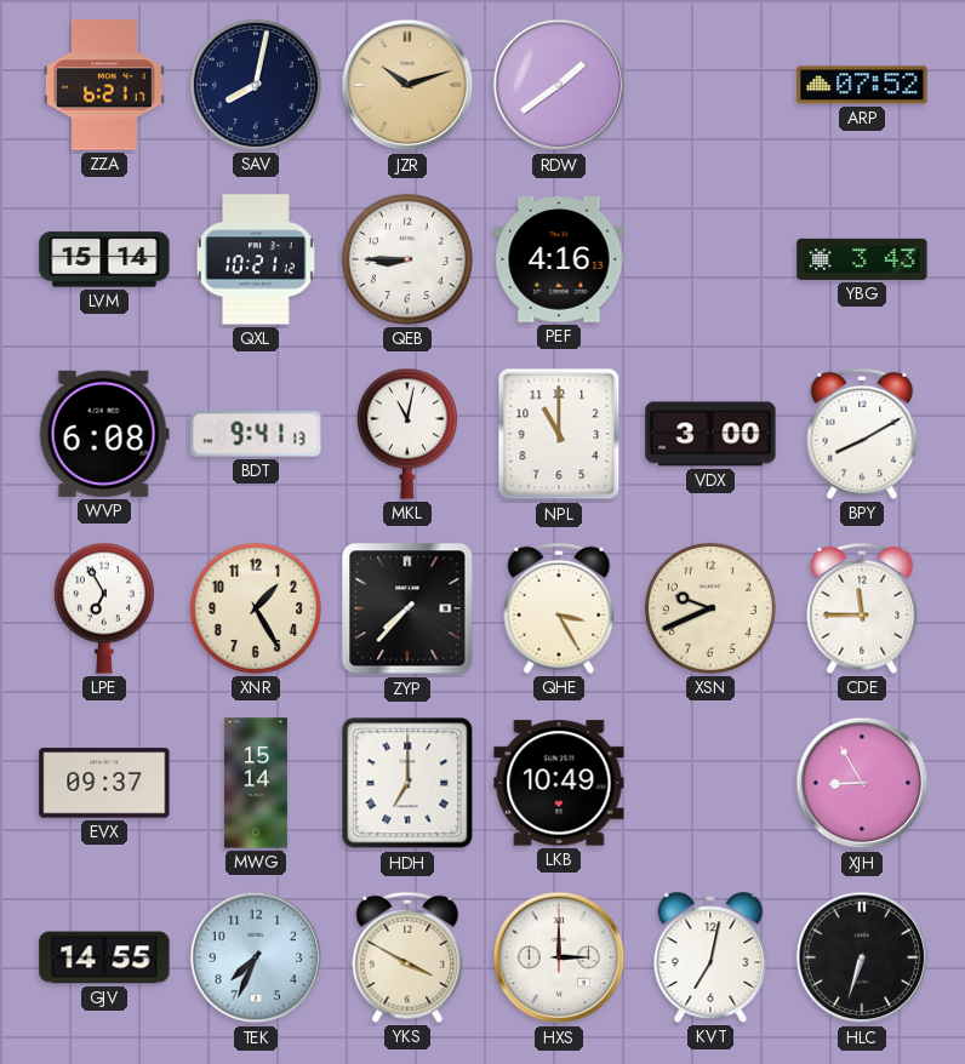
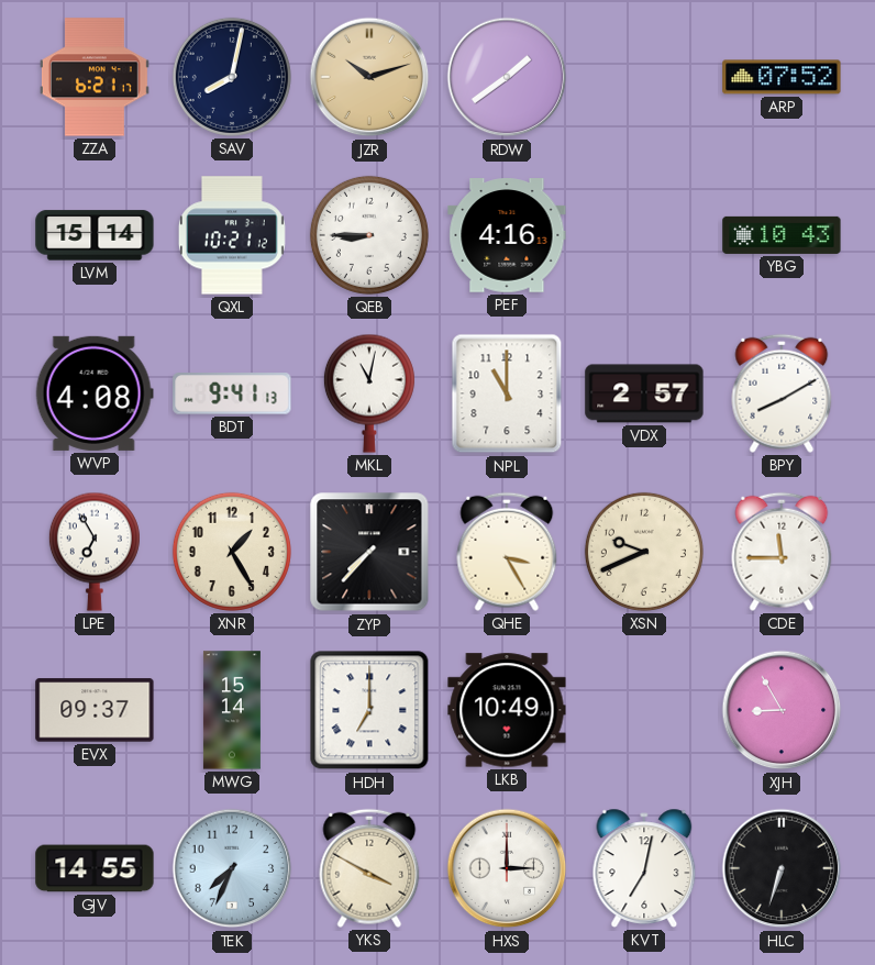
YBG: 3:43 -> 10:43 (782, 235)
WVP: 6:08 -> 4:08 (95, 393)
VDX: 3:00 -> 2:57 (644, 393)
